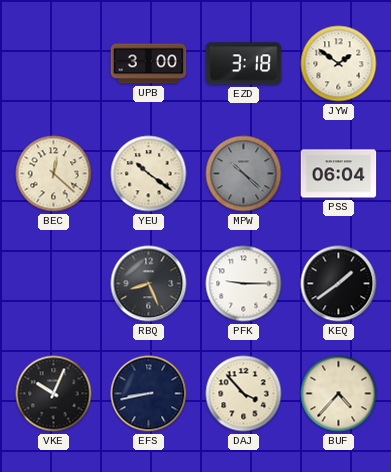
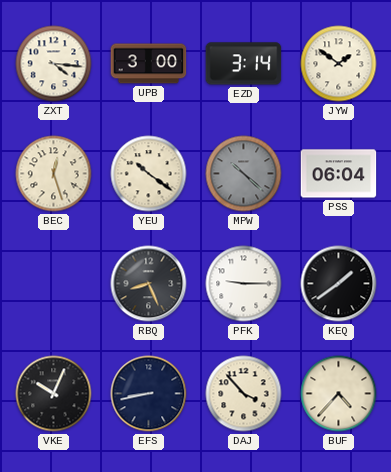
ZXT: none -> 4:16 (54, 64)
EZD: 3:18 -> 3:14 (244, 64)
BEC: 12:22 -> 12:27 (54, 174)
